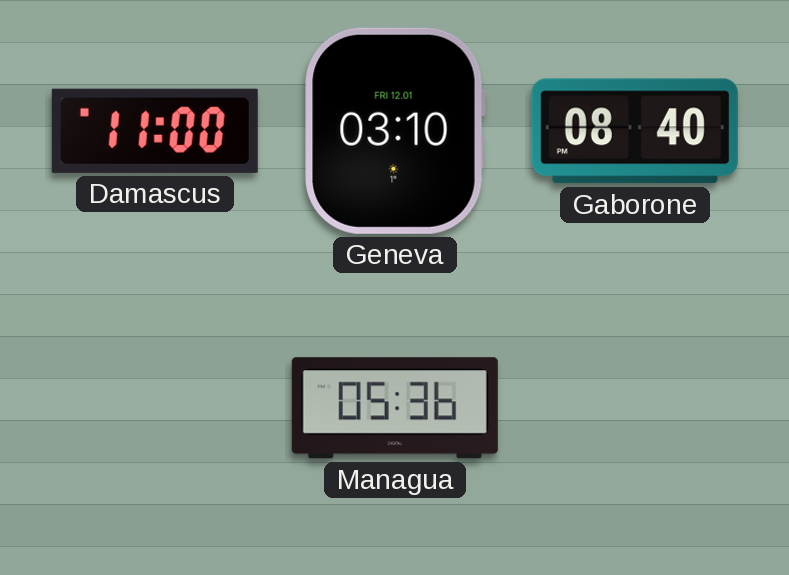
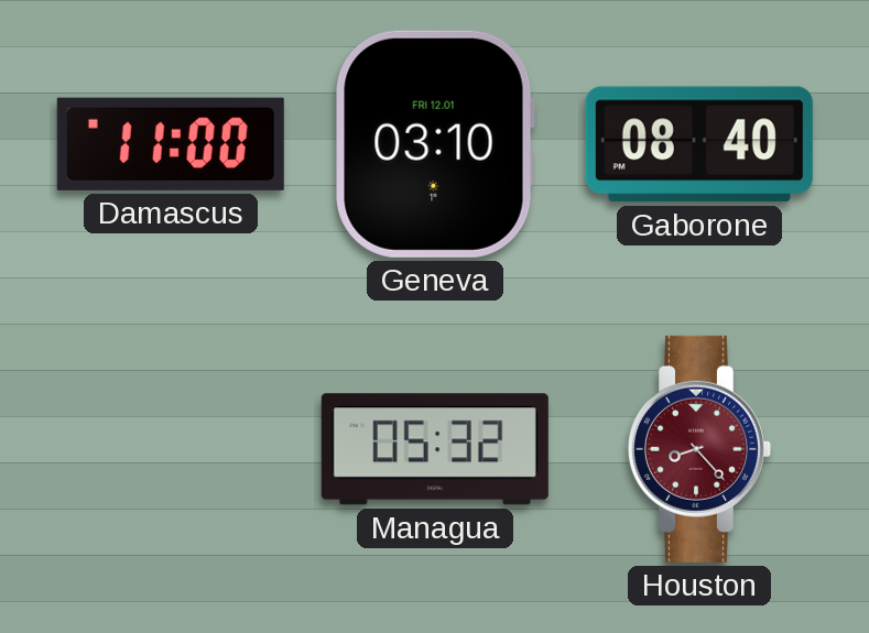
Managua: 05:36 -> 05:32 (435, 449)
Houston: none -> 8:23 (698, 449)
